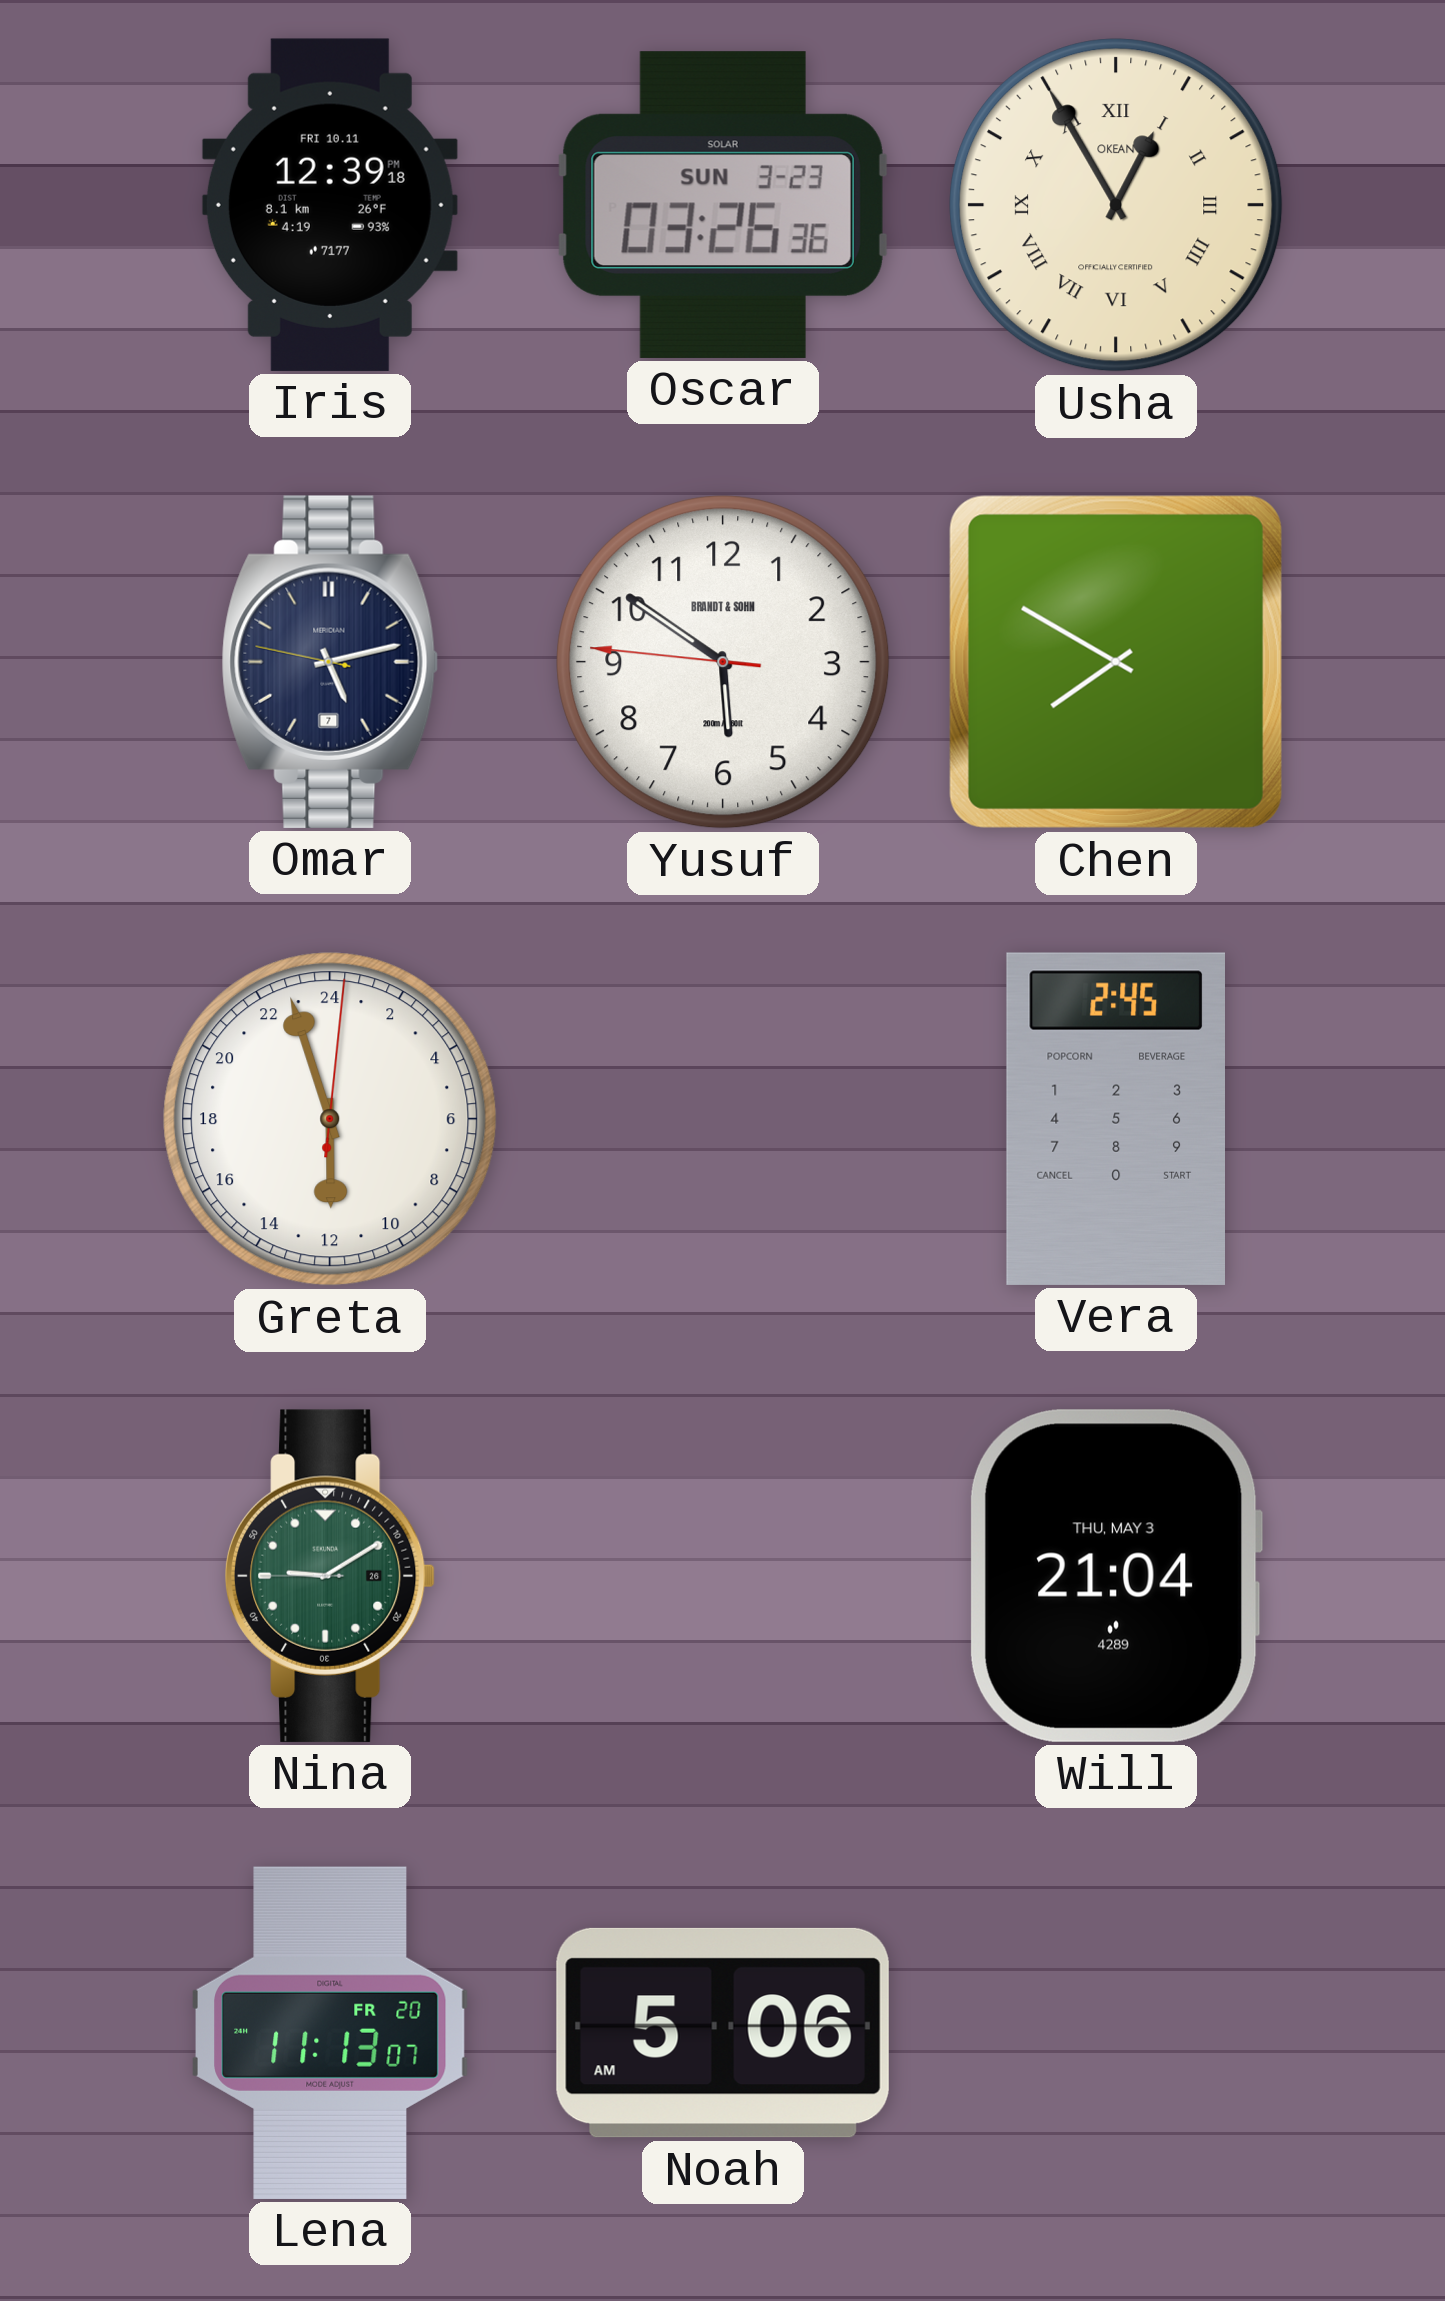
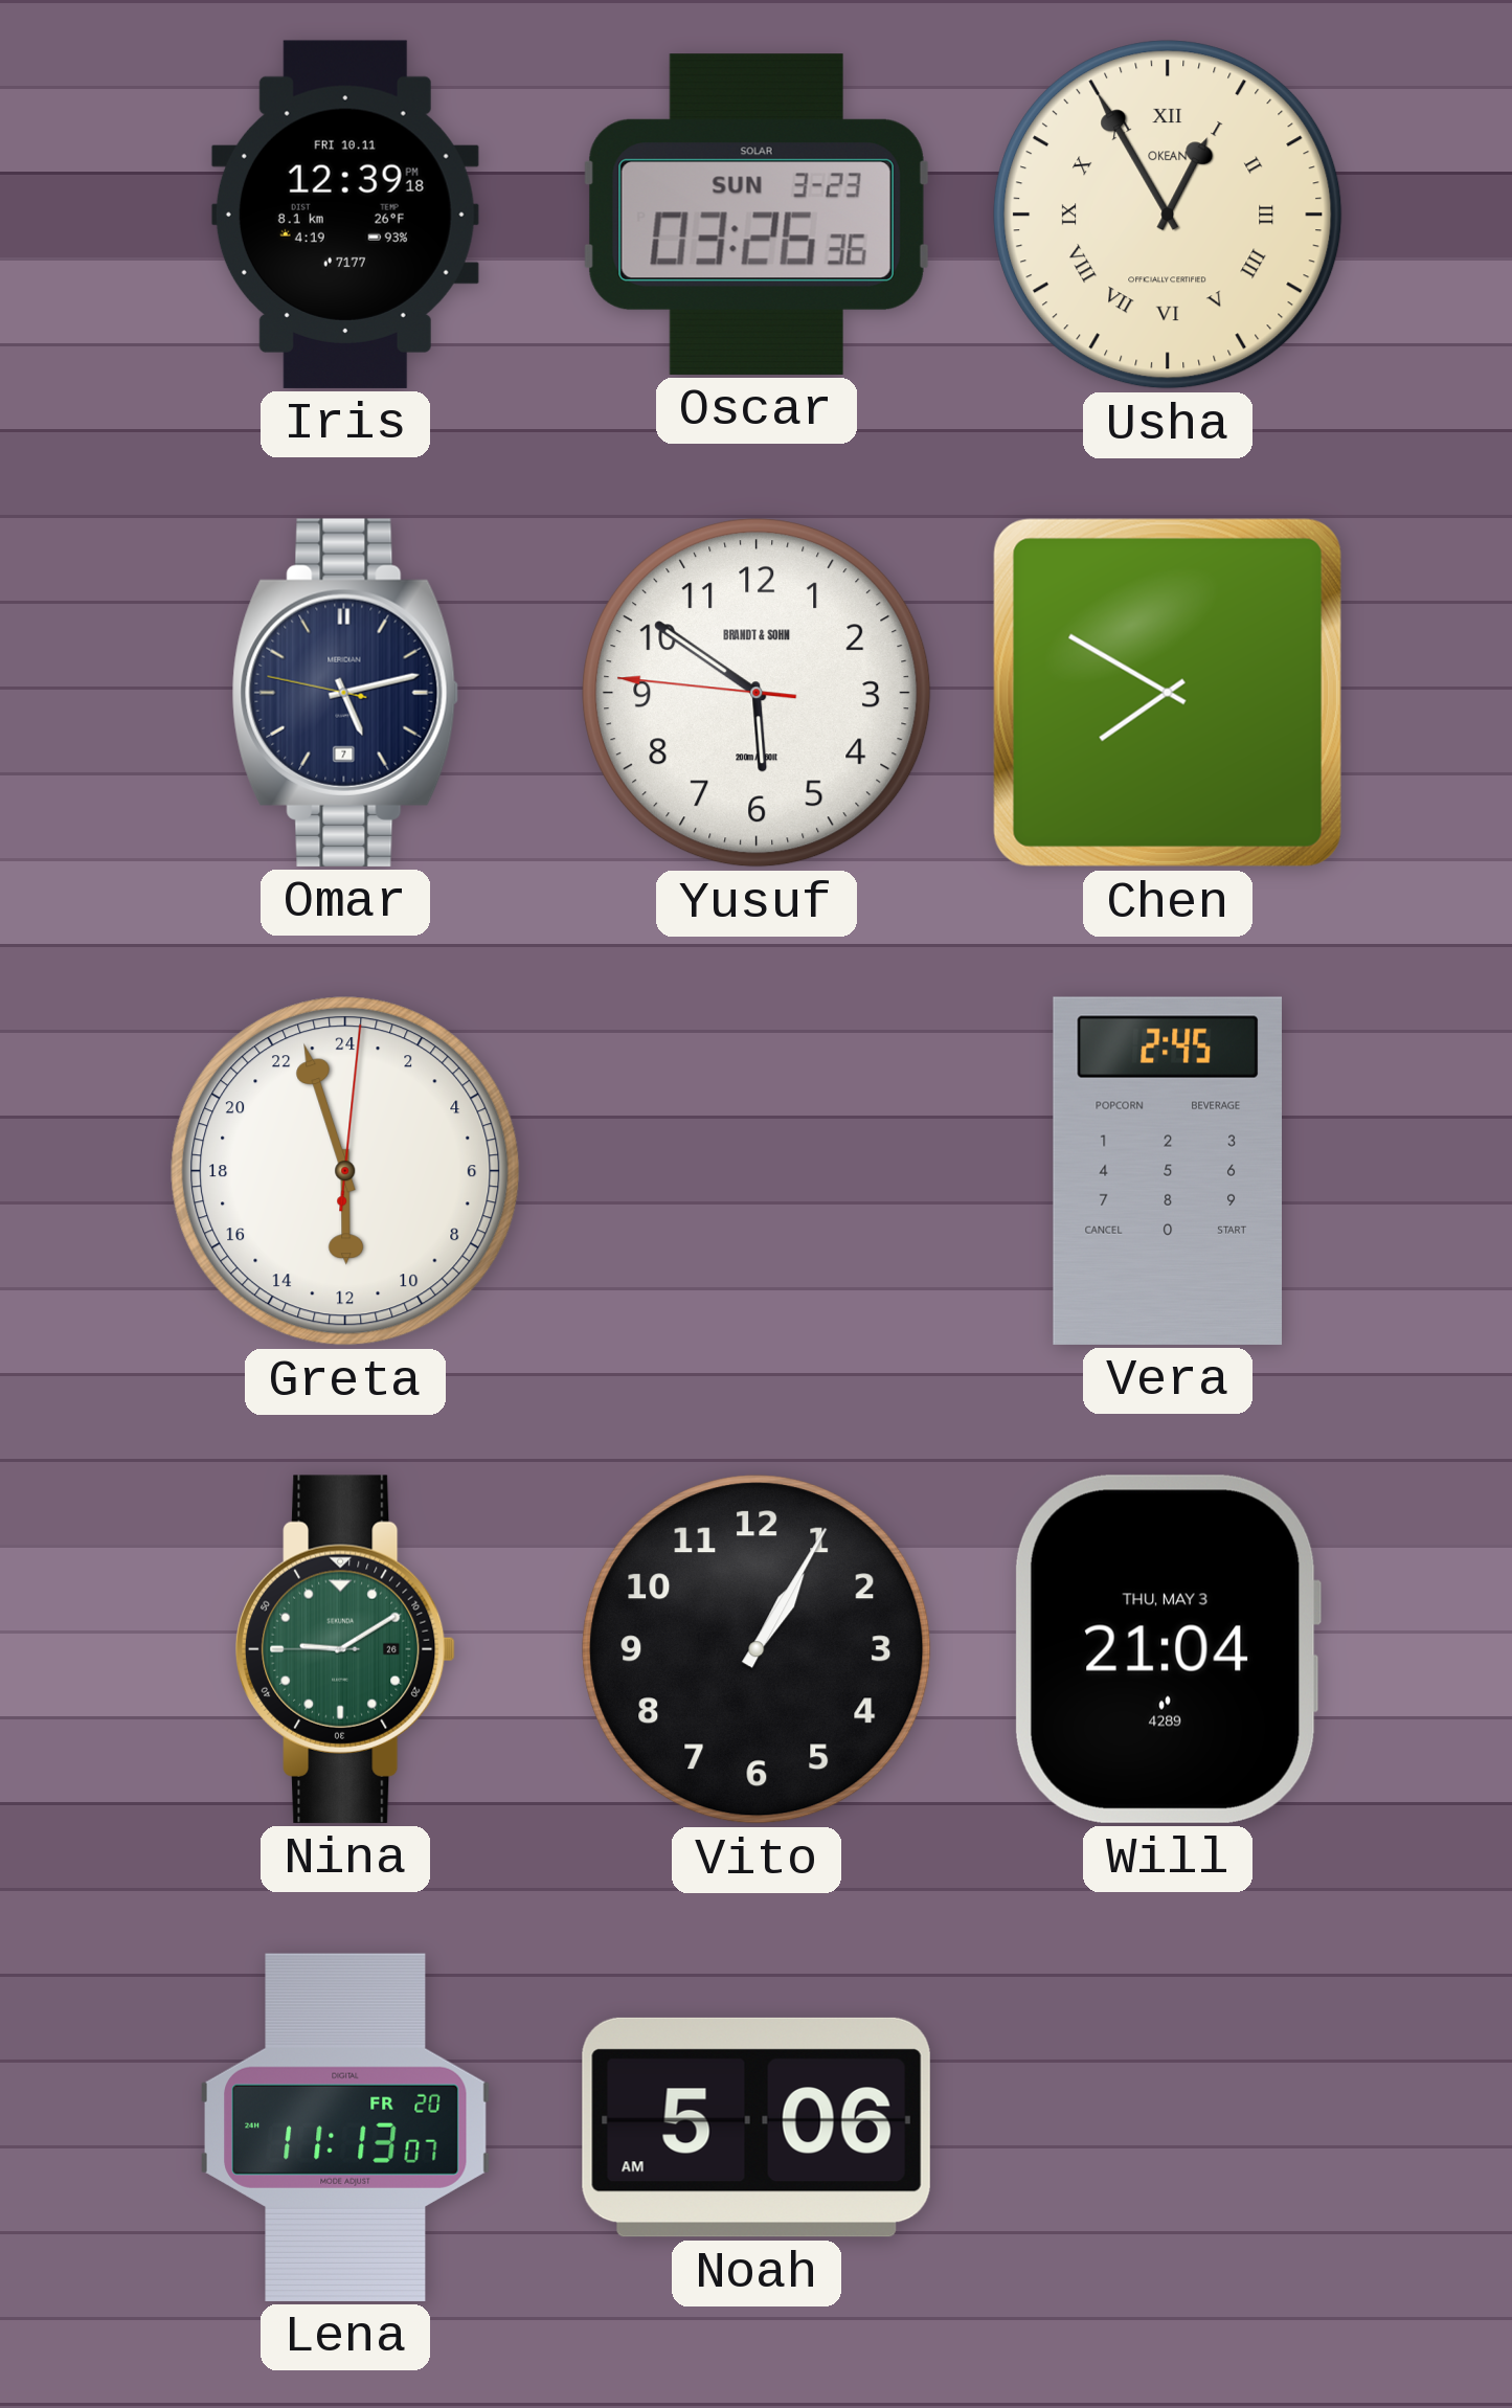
Vito: none -> 1:05 (757, 1649)
